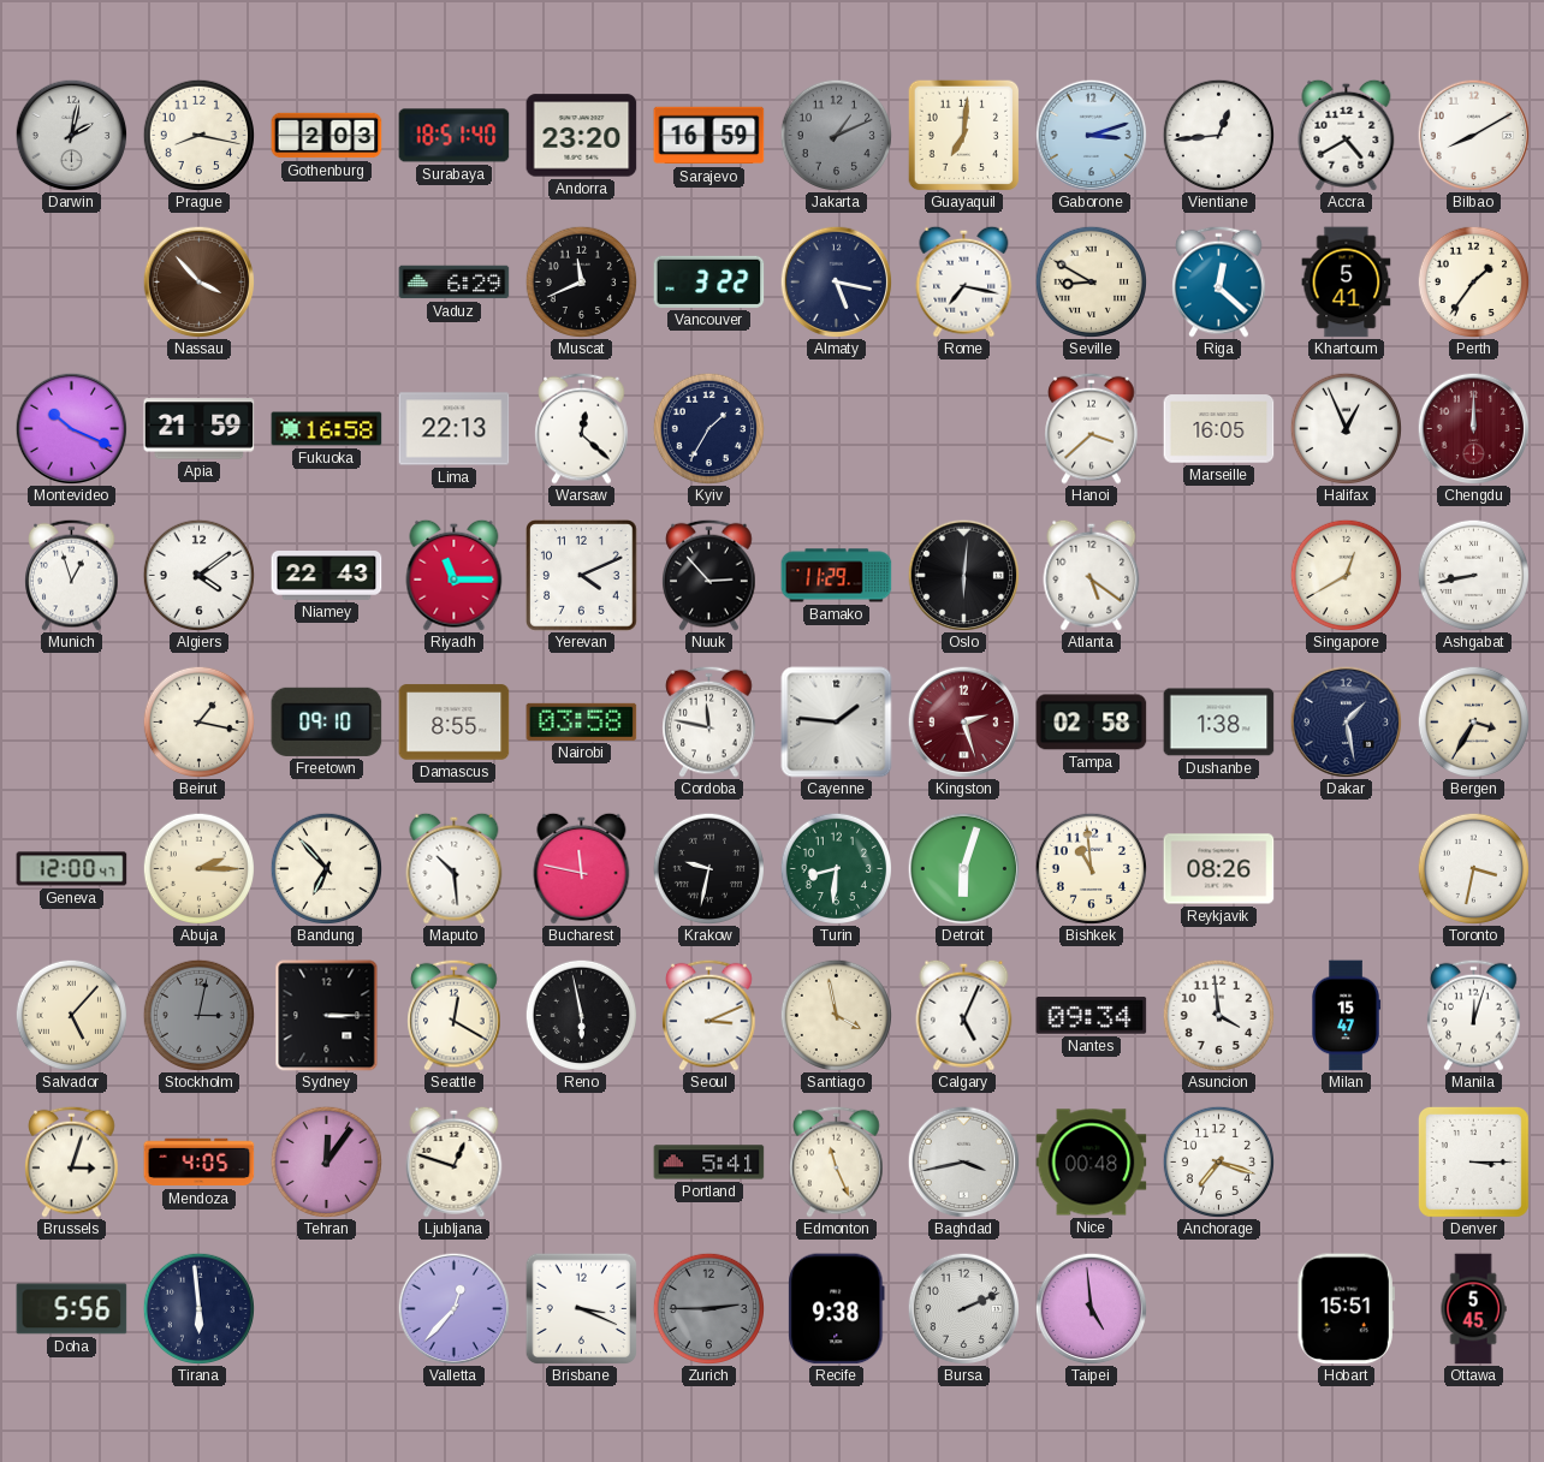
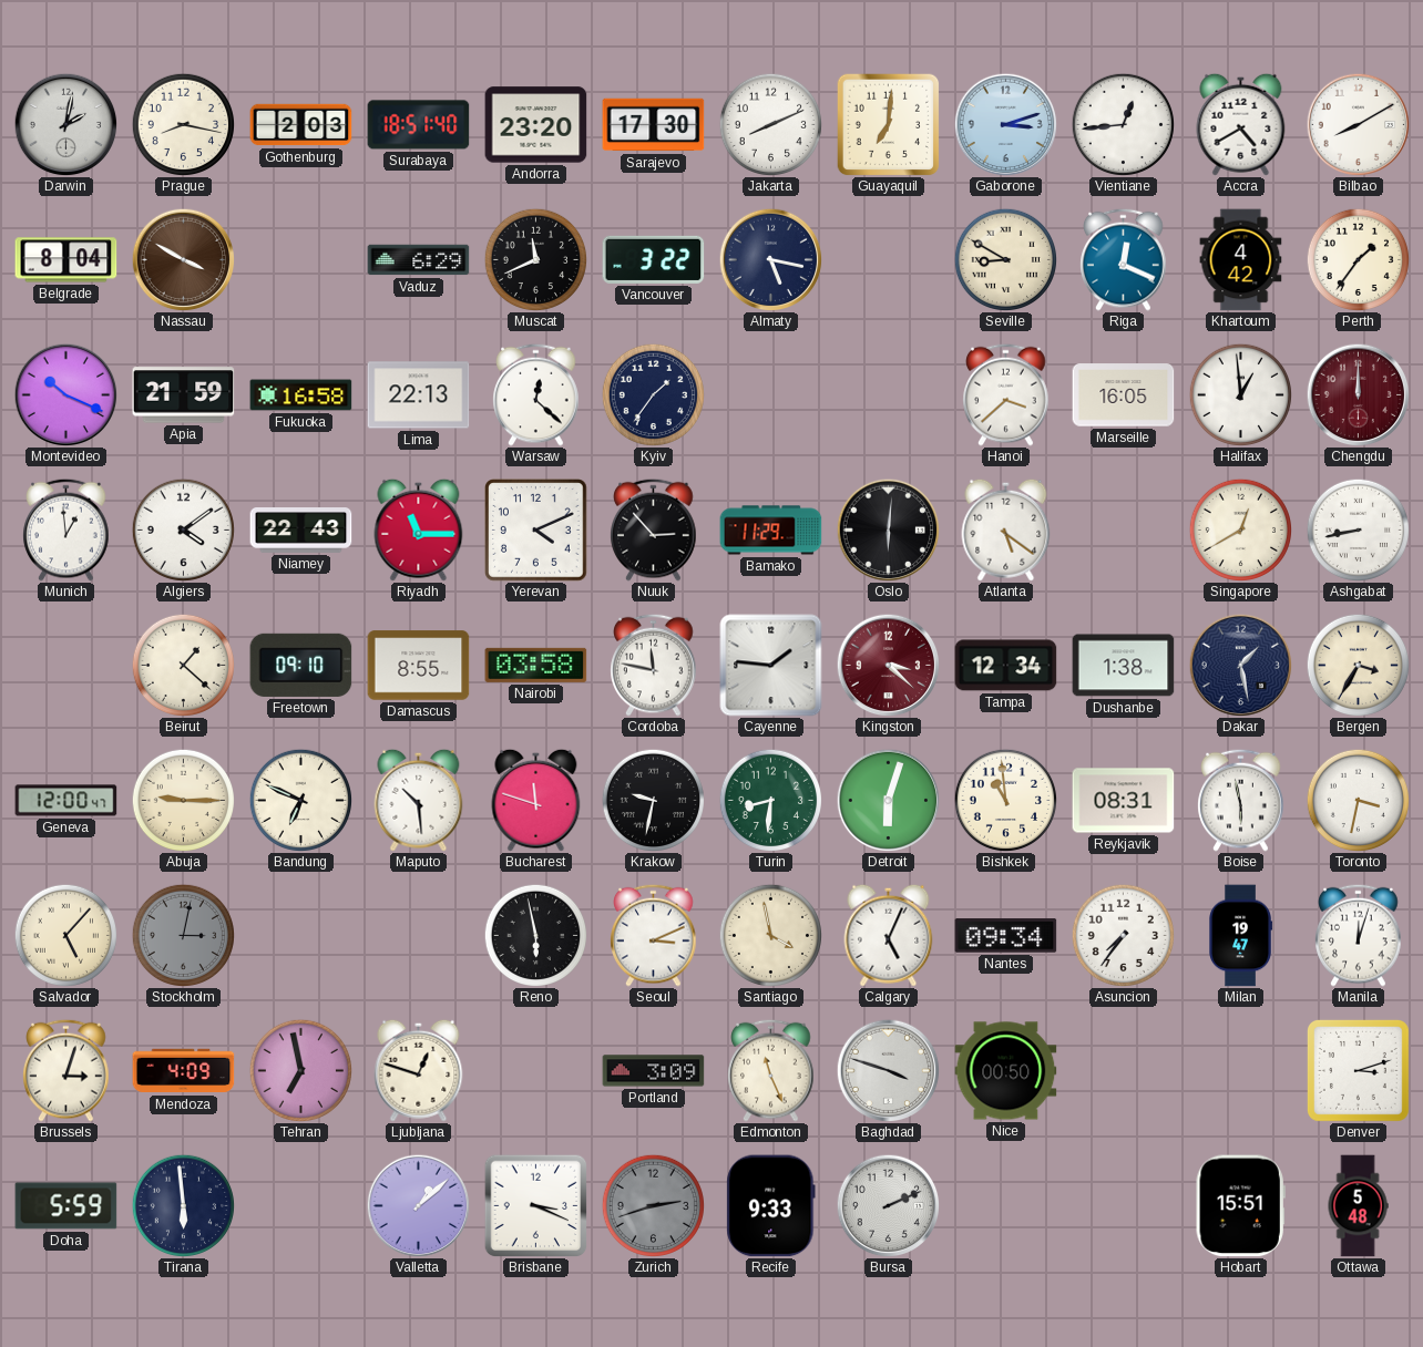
Sarajevo: 16:59 -> 17:30 (654, 125)
Jakarta: 1:11 -> 8:11 (770, 124)
Jakarta dial: grey -> white (770, 124)
Belgrade: none -> 8:04 (66, 260)
Nassau: 3:53 -> 3:50 (183, 259)
Rome: 7:17 -> none (964, 281)
Riga: 12:22 -> 12:19 (1124, 259)
Khartoum: 5:41 -> 4:42 (1241, 260)
Kyiv: 1:35 -> 1:36 (653, 394)
Halifax: 12:56 -> 12:59 (1240, 394)
Munich: 12:57 -> 12:59 (66, 529)
Beirut: 1:17 -> 1:22 (183, 665)
Kingston: 2:27 -> 3:22 (888, 665)
Tampa: 02:58 -> 12:34 (1006, 666)
Abuja: 2:15 -> 9:15 (183, 800)
Bandung: 6:53 -> 6:49 (300, 800)
Bucharest: 11:47 -> 11:48 (536, 800)
Reykjavik: 08:26 -> 08:31 (1124, 801)
Boise: none -> 5:58 (1241, 800)
Sydney: 3:15 -> none (327, 1016)
Seattle: 12:20 -> none (455, 1015)
Asuncion: 3:59 -> 7:36 (1123, 935)
Milan: 15:47 -> 19:47 (1240, 936)
Mendoza: 4:05 -> 4:09 (184, 1071)
Tehran: 12:06 -> 6:58 (300, 1070)
Portland: 5:41 -> 3:09 (654, 1071)
Baghdad: 3:43 -> 3:48 (888, 1070)
Nice: 00:48 -> 00:50 (1006, 1071)
Anchorage: 7:18 -> none (1218, 1161)
Denver: 3:15 -> 3:12 (1358, 1070)
Doha: 5:56 -> 5:59 (66, 1206)
Valletta: 12:37 -> 1:08 (418, 1205)
Zurich: 2:45 -> 2:42 (653, 1205)
Recife: 9:38 -> 9:33 (771, 1206)
Taipei: 4:59 -> none (1091, 1308)
Ottawa: 5:45 -> 5:48 (1358, 1206)
